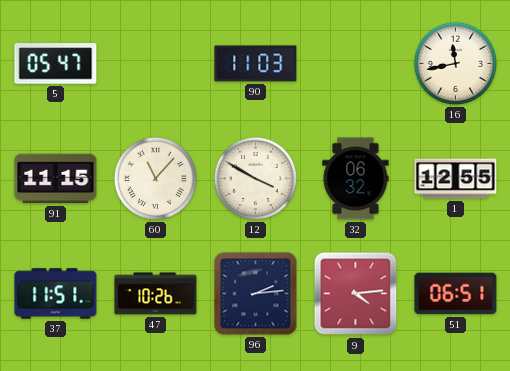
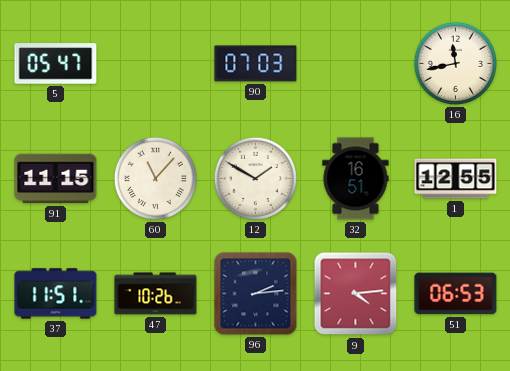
90: 11:03 -> 07:03 (256, 64)
12: 3:50 -> 1:50 (255, 178)
32: 06:32 -> 16:51 (356, 179)
51: 06:51 -> 06:53 (456, 294)
